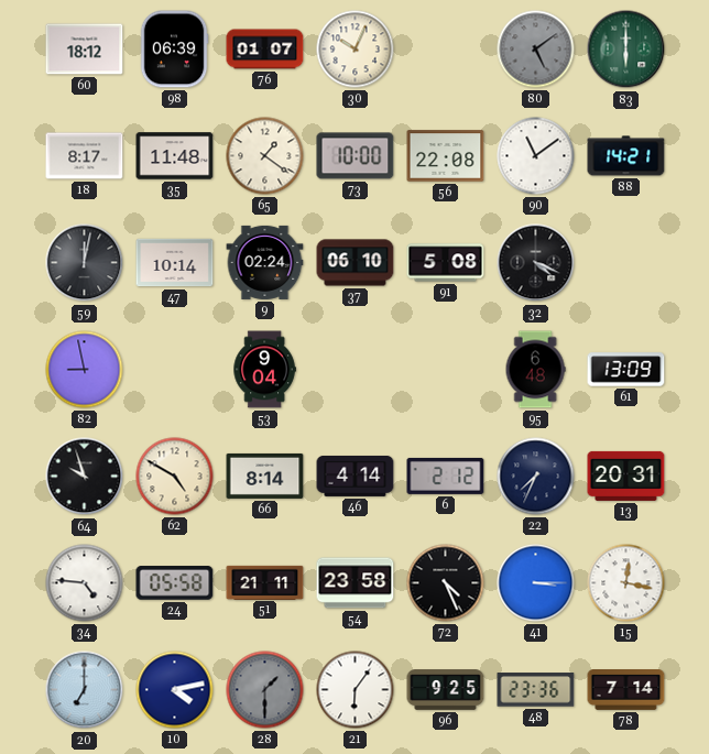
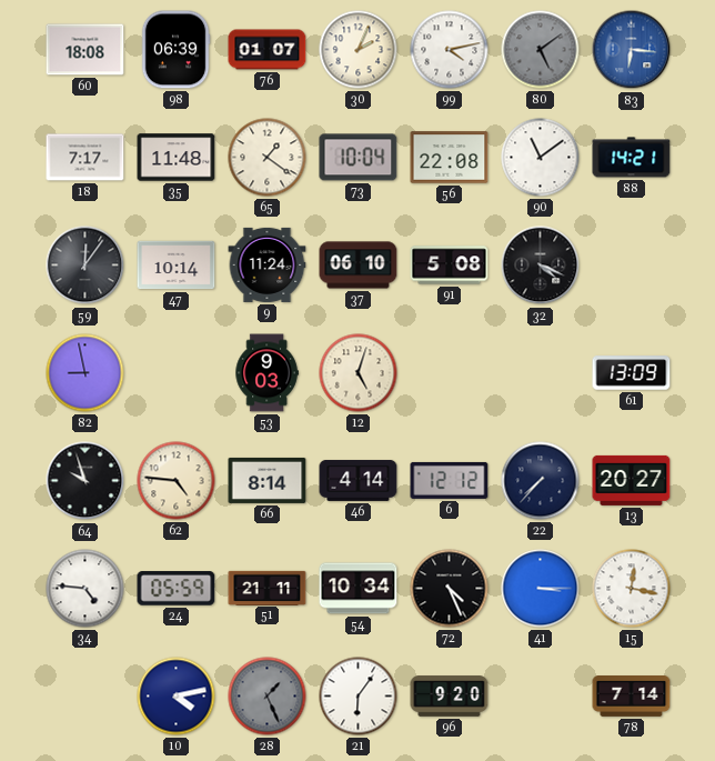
60: 18:12 -> 18:08 (85, 50)
30: 10:04 -> 2:04 (359, 50)
99: none -> 4:13 (450, 50)
83: 6:00 -> 6:16 (632, 50)
83 dial: green -> blue (632, 50)
18: 8:17 -> 7:17 (85, 158)
73: 10:00 -> 10:04 (359, 158)
59: 12:02 -> 12:06 (85, 266)
9: 02:24 -> 11:24 (268, 264)
53: 9:04 -> 9:03 (266, 373)
12: none -> 5:03 (359, 373)
95: 6:48 -> none (535, 370)
62: 4:50 -> 4:46 (177, 481)
6: 2:12 -> 12:12 (450, 480)
22: 7:34 -> 7:37 (541, 481)
13: 20:31 -> 20:27 (632, 480)
24: 05:58 -> 05:59 (177, 589)
54: 23:58 -> 10:34 (359, 589)
20: 7:00 -> none (85, 690)
28: 1:30 -> 1:26 (268, 697)
96: 9:25 -> 9:20 (450, 697)
48: 23:36 -> none (536, 690)
